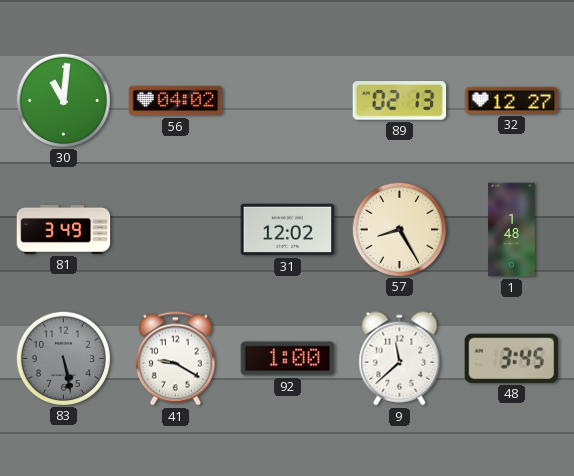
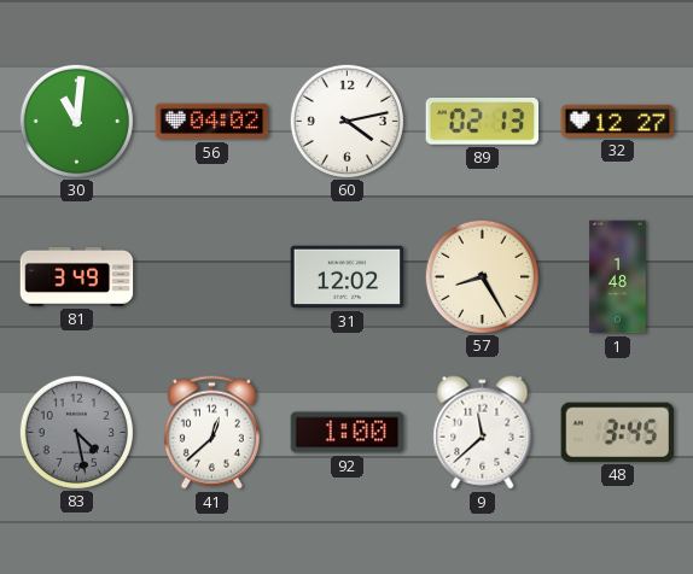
60: none -> 4:13 (346, 121)
83: 5:28 -> 4:28 (76, 432)
41: 9:20 -> 12:38 (211, 433)
